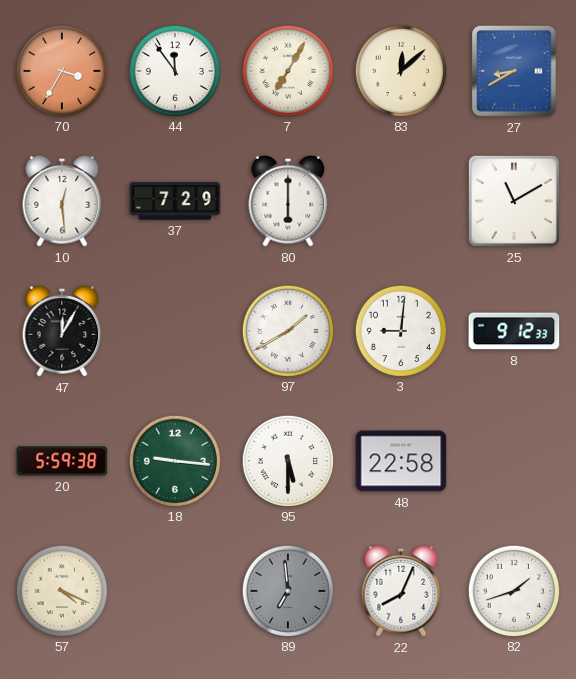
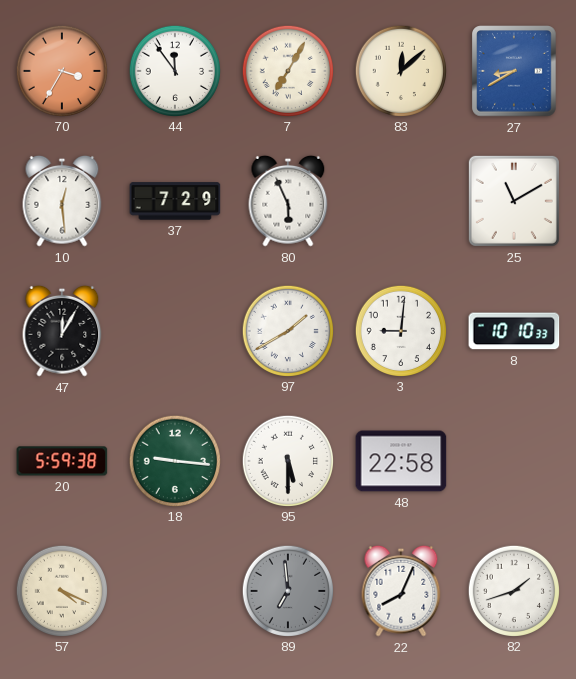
80: 6:00 -> 5:56 (288, 201)
8: 9:12 -> 10:10 (514, 331)
